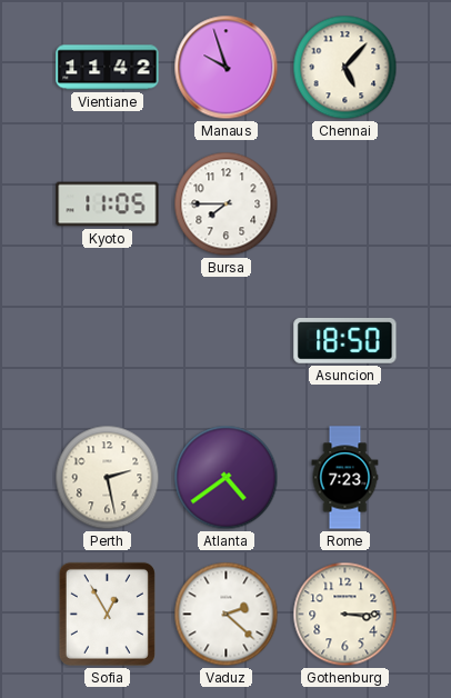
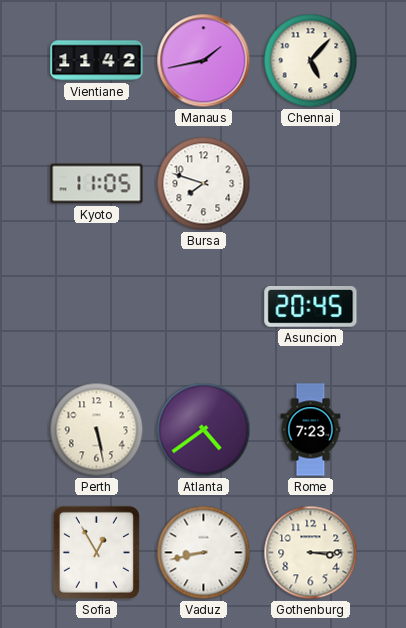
Manaus: 9:57 -> 1:43 (204, 61)
Bursa: 7:45 -> 7:48 (204, 184)
Asuncion: 18:50 -> 20:45 (311, 307)
Perth: 2:28 -> 5:28 (97, 430)
Vaduz: 2:22 -> 8:43 (204, 553)
